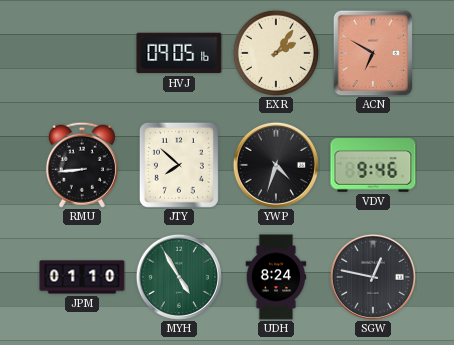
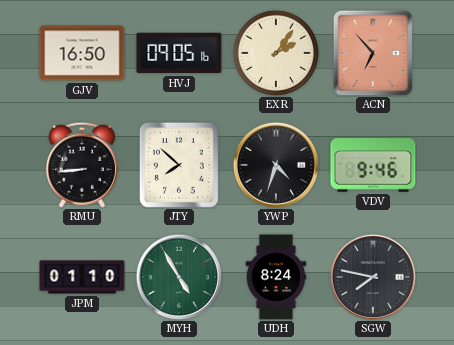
GJV: none -> 16:50 (82, 53)
ACN: 6:50 -> 6:53 (373, 53)
SGW: 12:47 -> 7:47 (373, 277)
